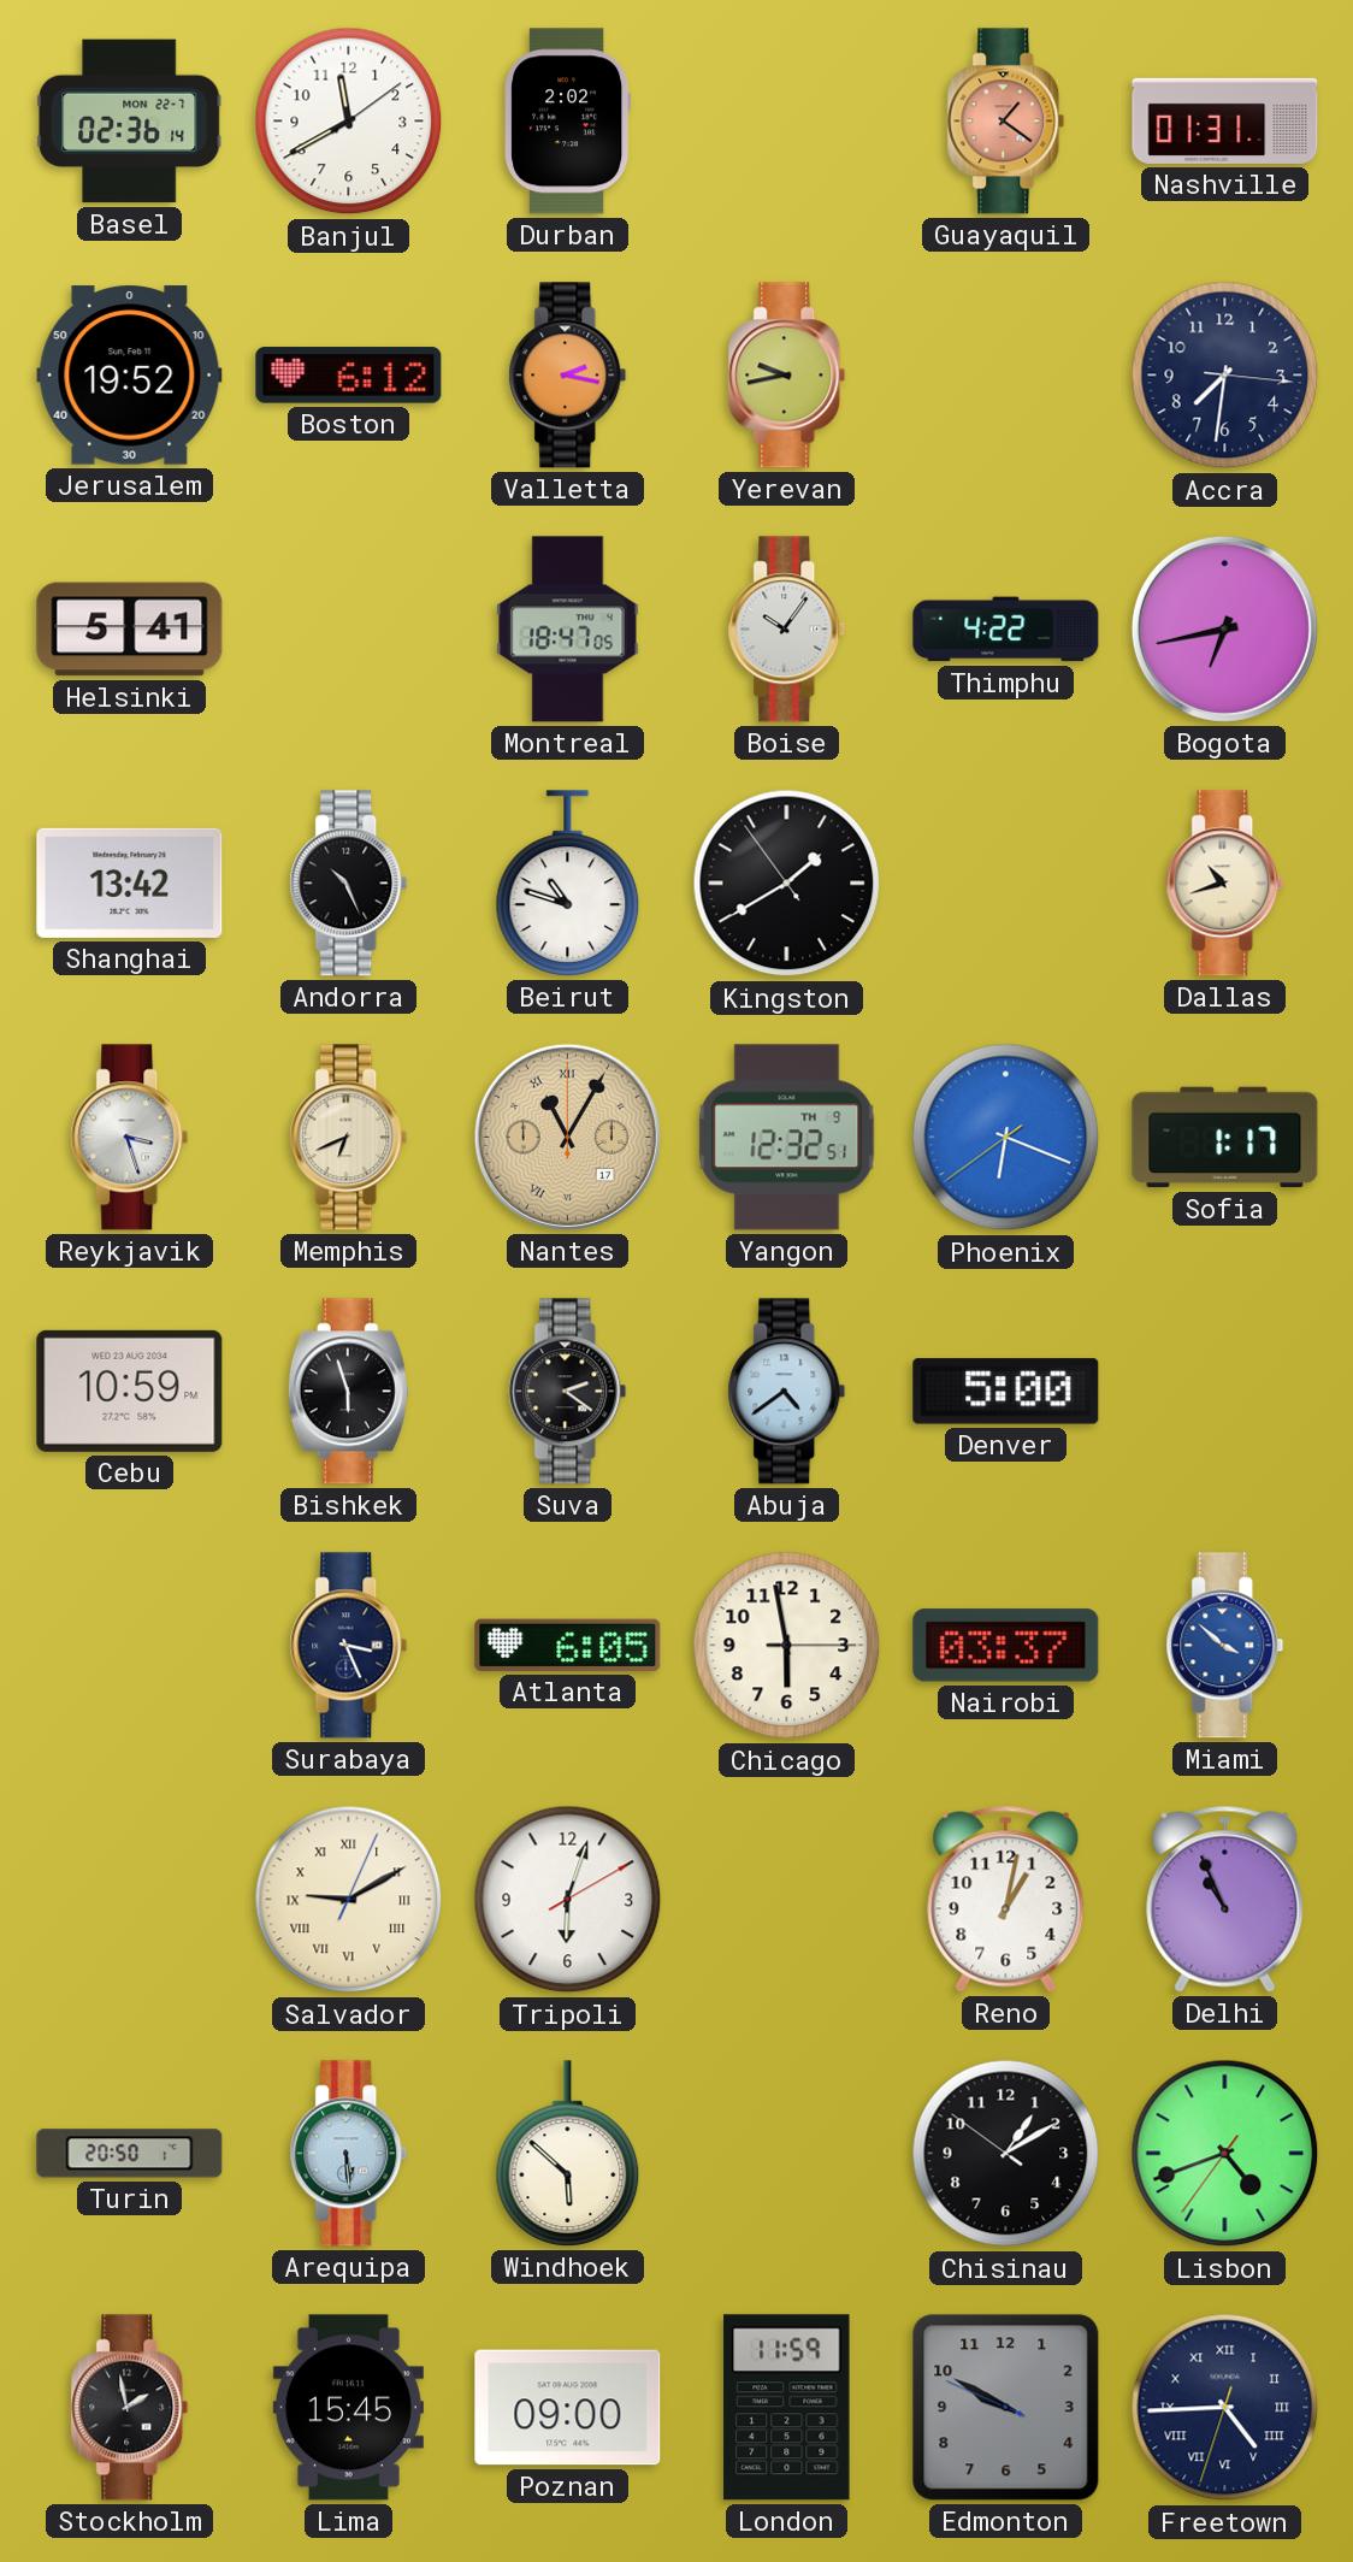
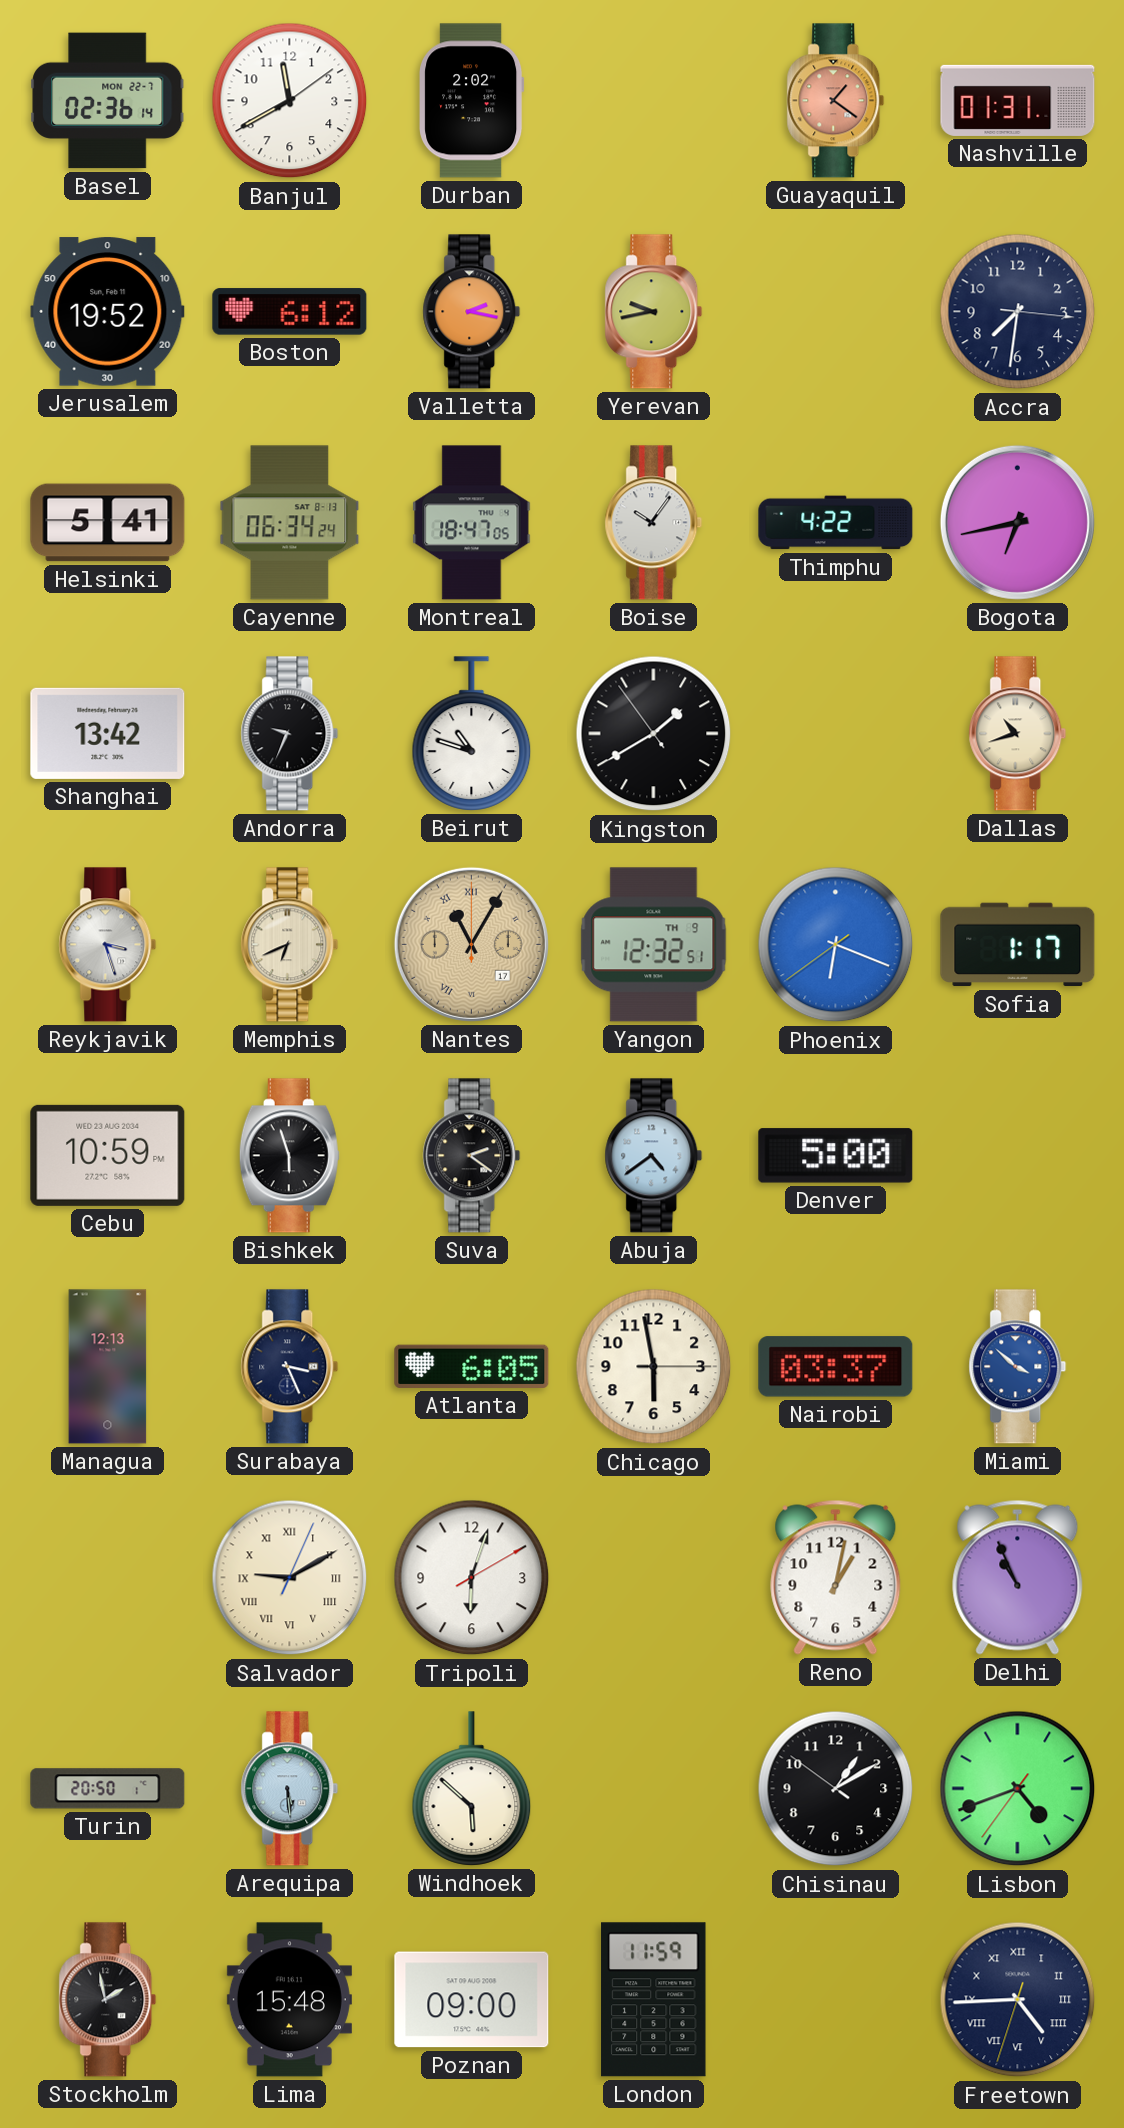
Cayenne: none -> 06:34 (290, 523)
Andorra: 10:26 -> 9:34 (290, 734)
Managua: none -> 12:13 (108, 1367)
Lima: 15:45 -> 15:48 (289, 2000)
Edmonton: 9:49 -> none (1006, 2408)
